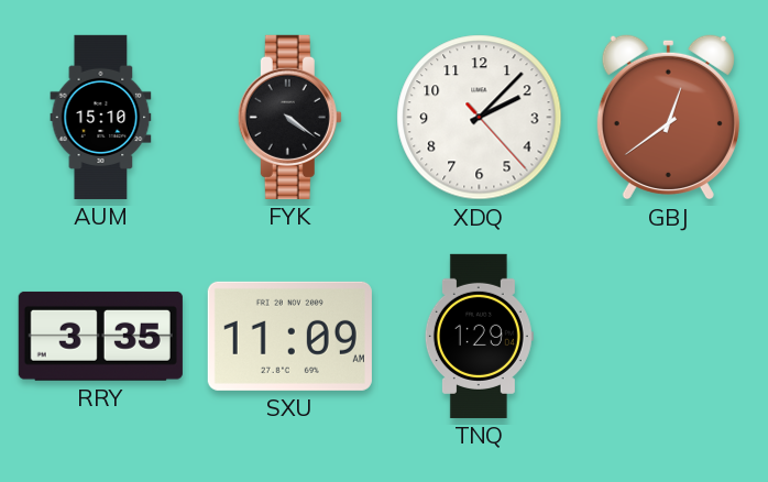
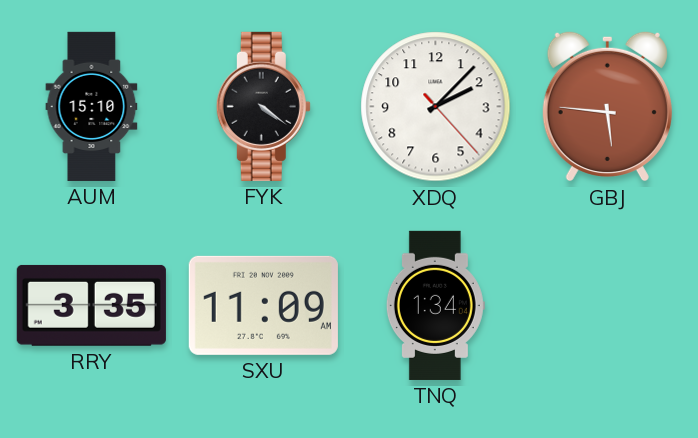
GBJ: 12:39 -> 5:46 (607, 106)
TNQ: 1:29 -> 1:34 (435, 305)
